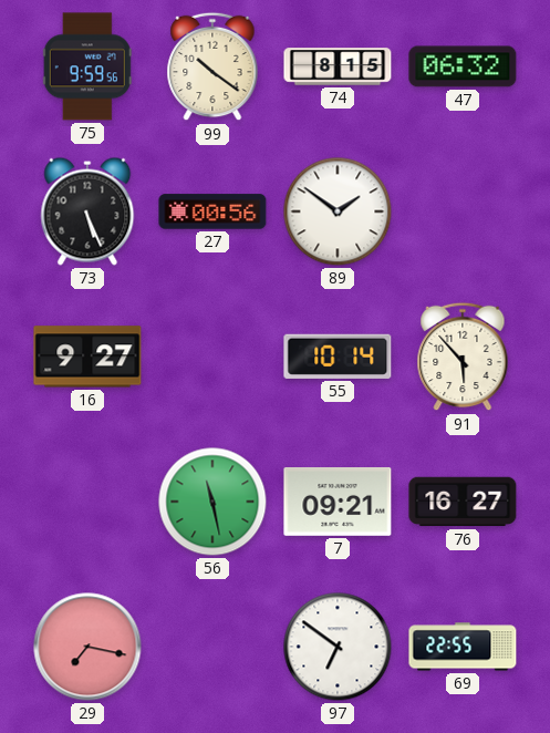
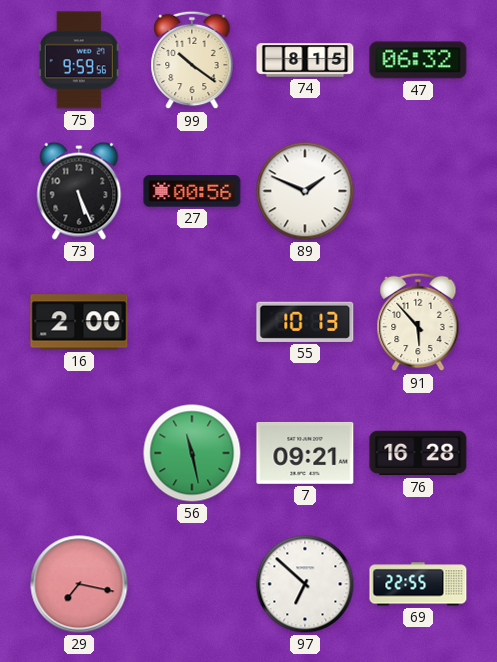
89: 1:51 -> 1:49 (305, 191)
16: 9:27 -> 2:00 (79, 322)
55: 10:14 -> 10:13 (305, 322)
76: 16:27 -> 16:28 (418, 453)
97: 6:51 -> 6:52 (305, 584)
